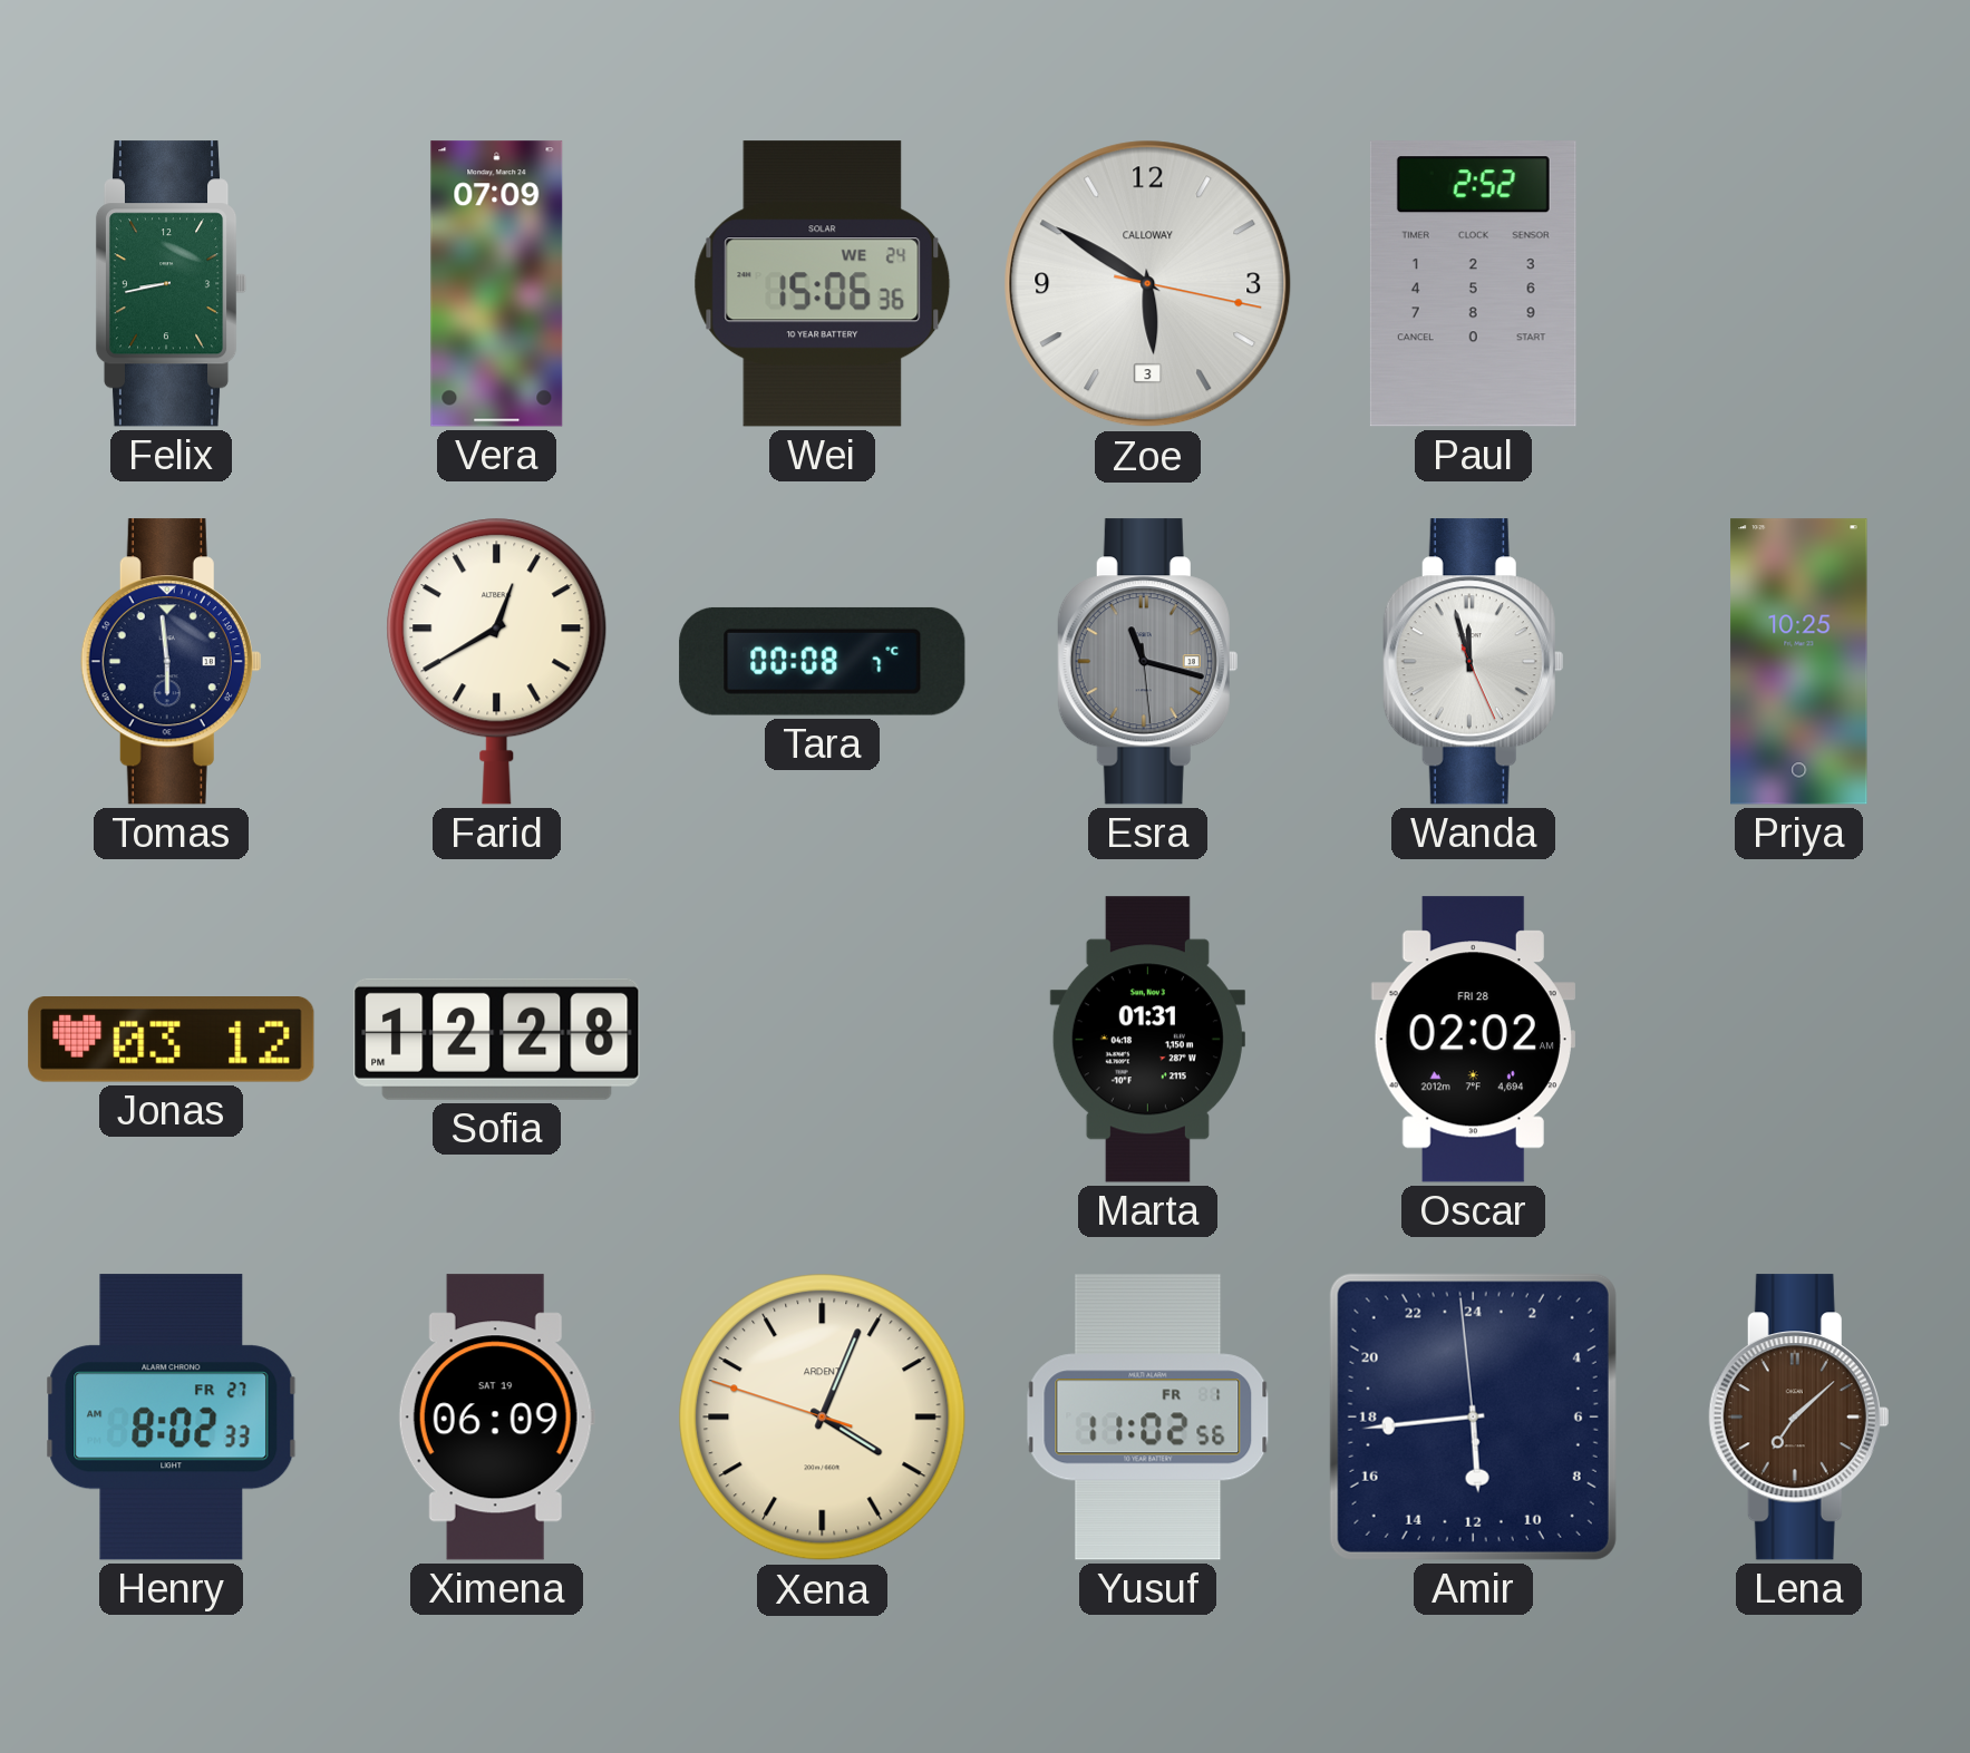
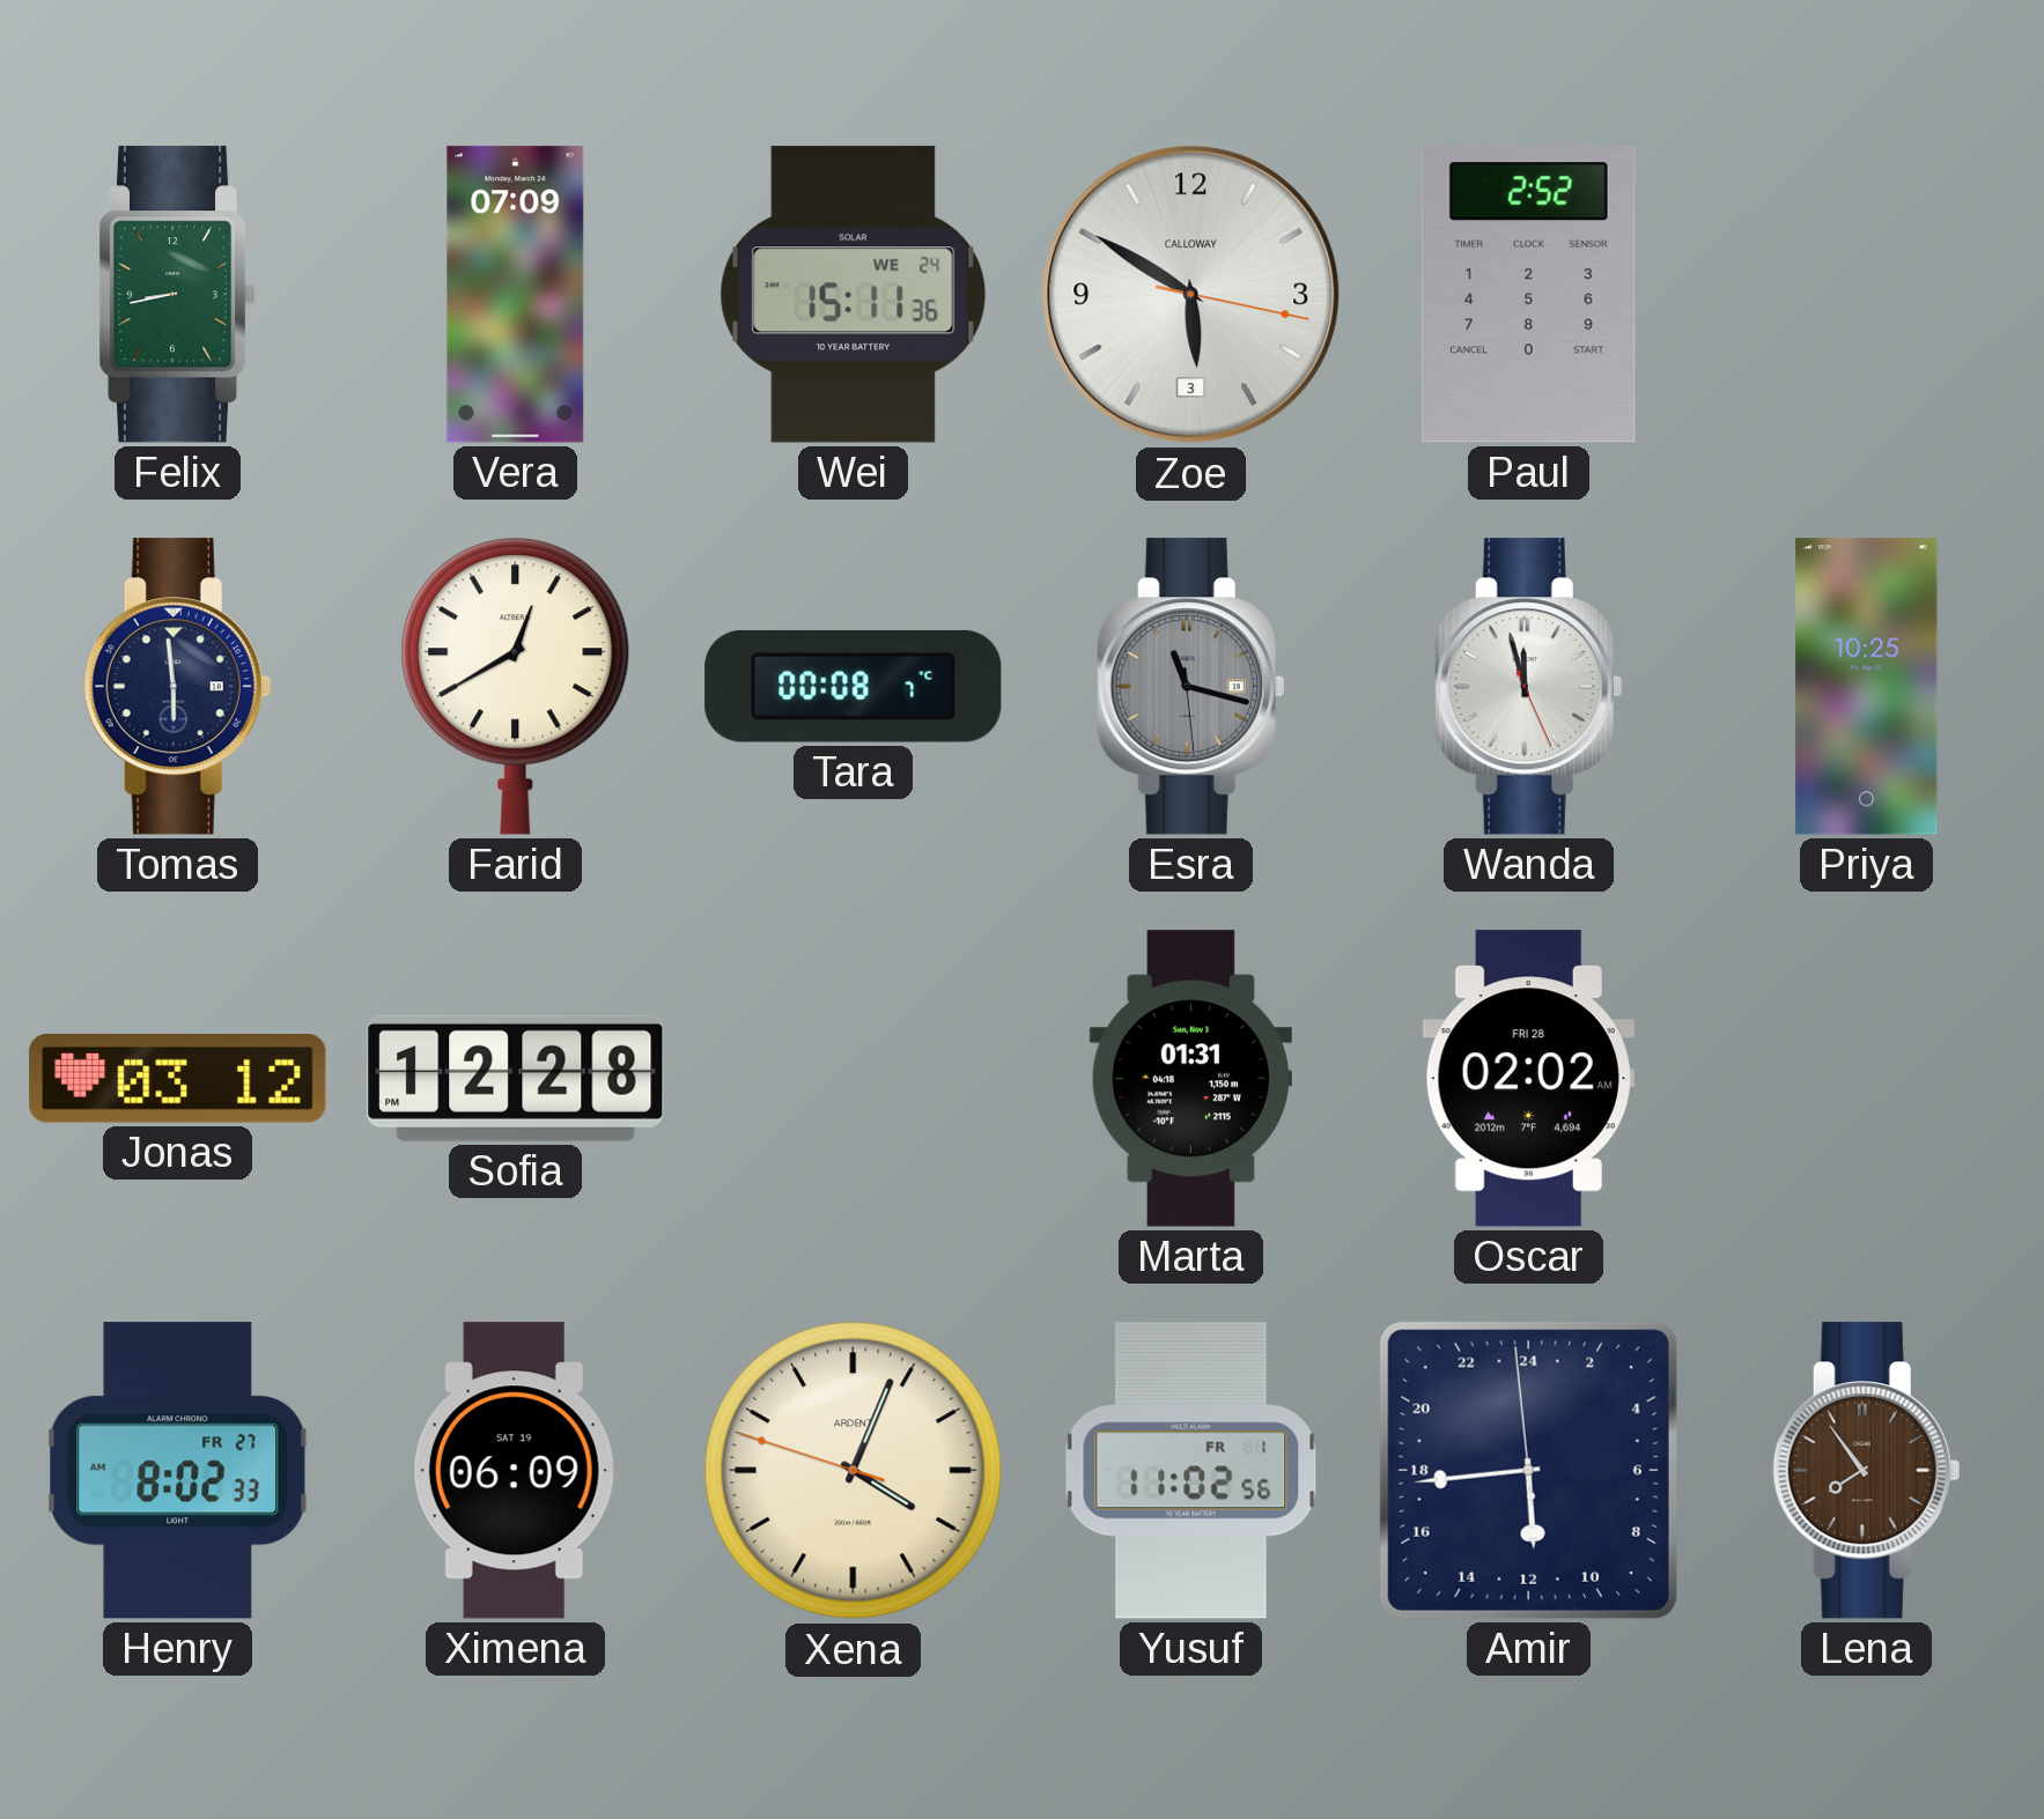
Wei: 15:06 -> 15:11 (854, 295)
Lena: 7:08 -> 7:54 (1866, 1471)
